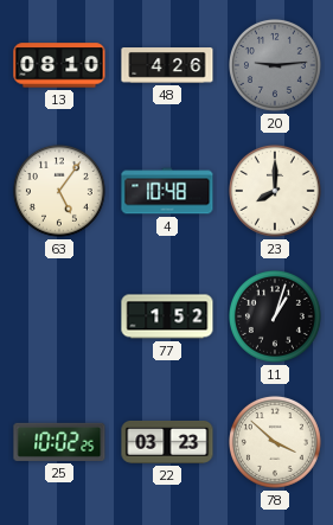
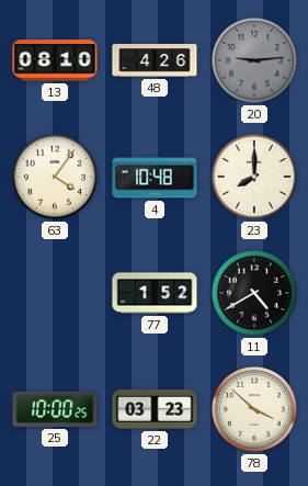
63: 5:06 -> 4:06 (55, 177)
11: 1:03 -> 4:40 (254, 293)
25: 10:02 -> 10:00 (55, 409)
